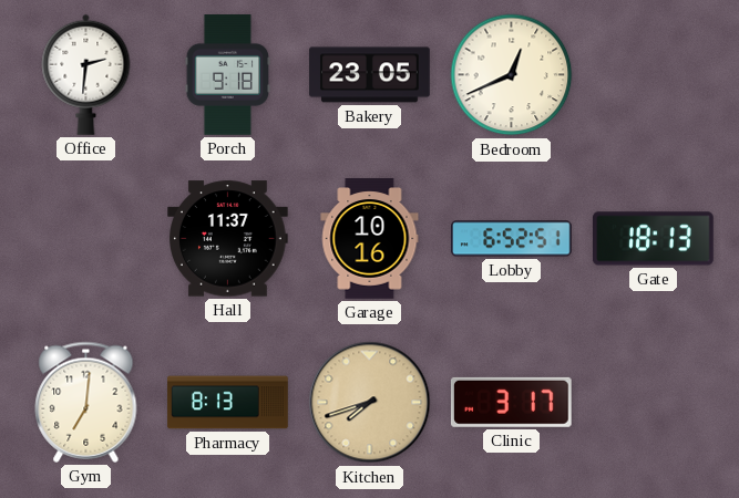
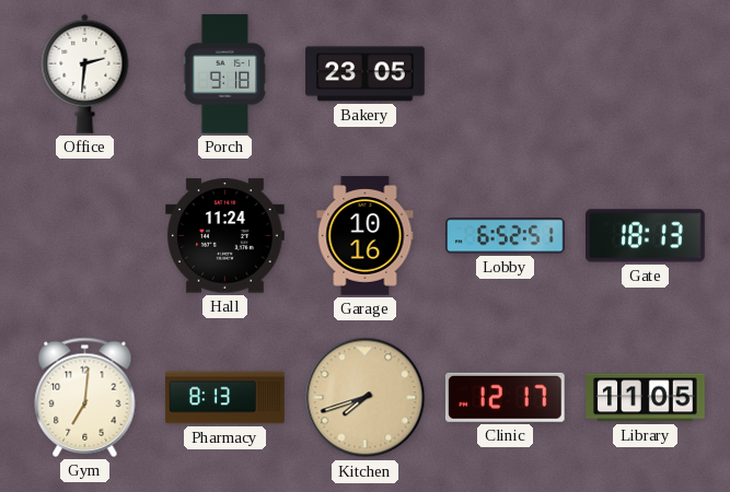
Bedroom: 12:41 -> none (512, 75)
Hall: 11:37 -> 11:24 (225, 236)
Clinic: 3:17 -> 12:17 (505, 397)
Library: none -> 11:05 (646, 398)
